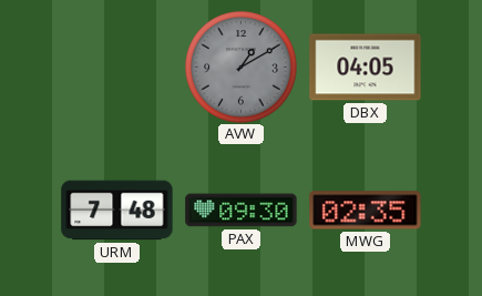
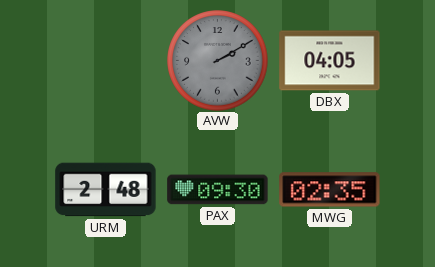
AVW: 1:10 -> 2:10 (218, 61)
URM: 7:48 -> 2:48 (106, 190)
